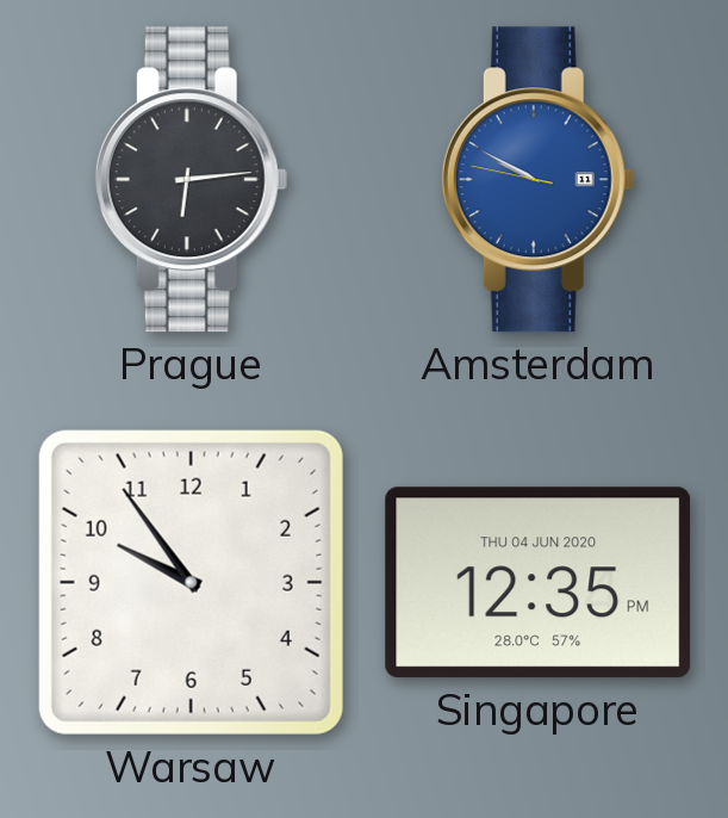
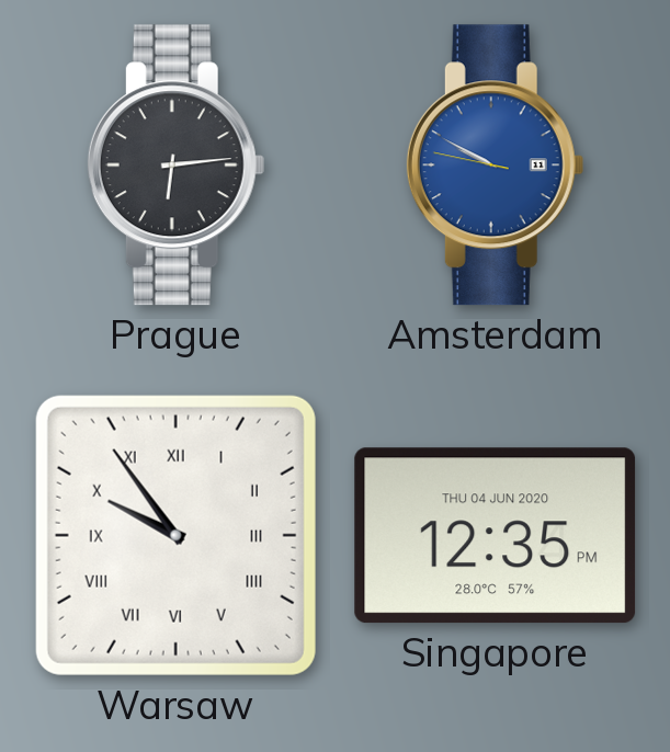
Warsaw numerals: Arabic -> Roman (175, 535)
